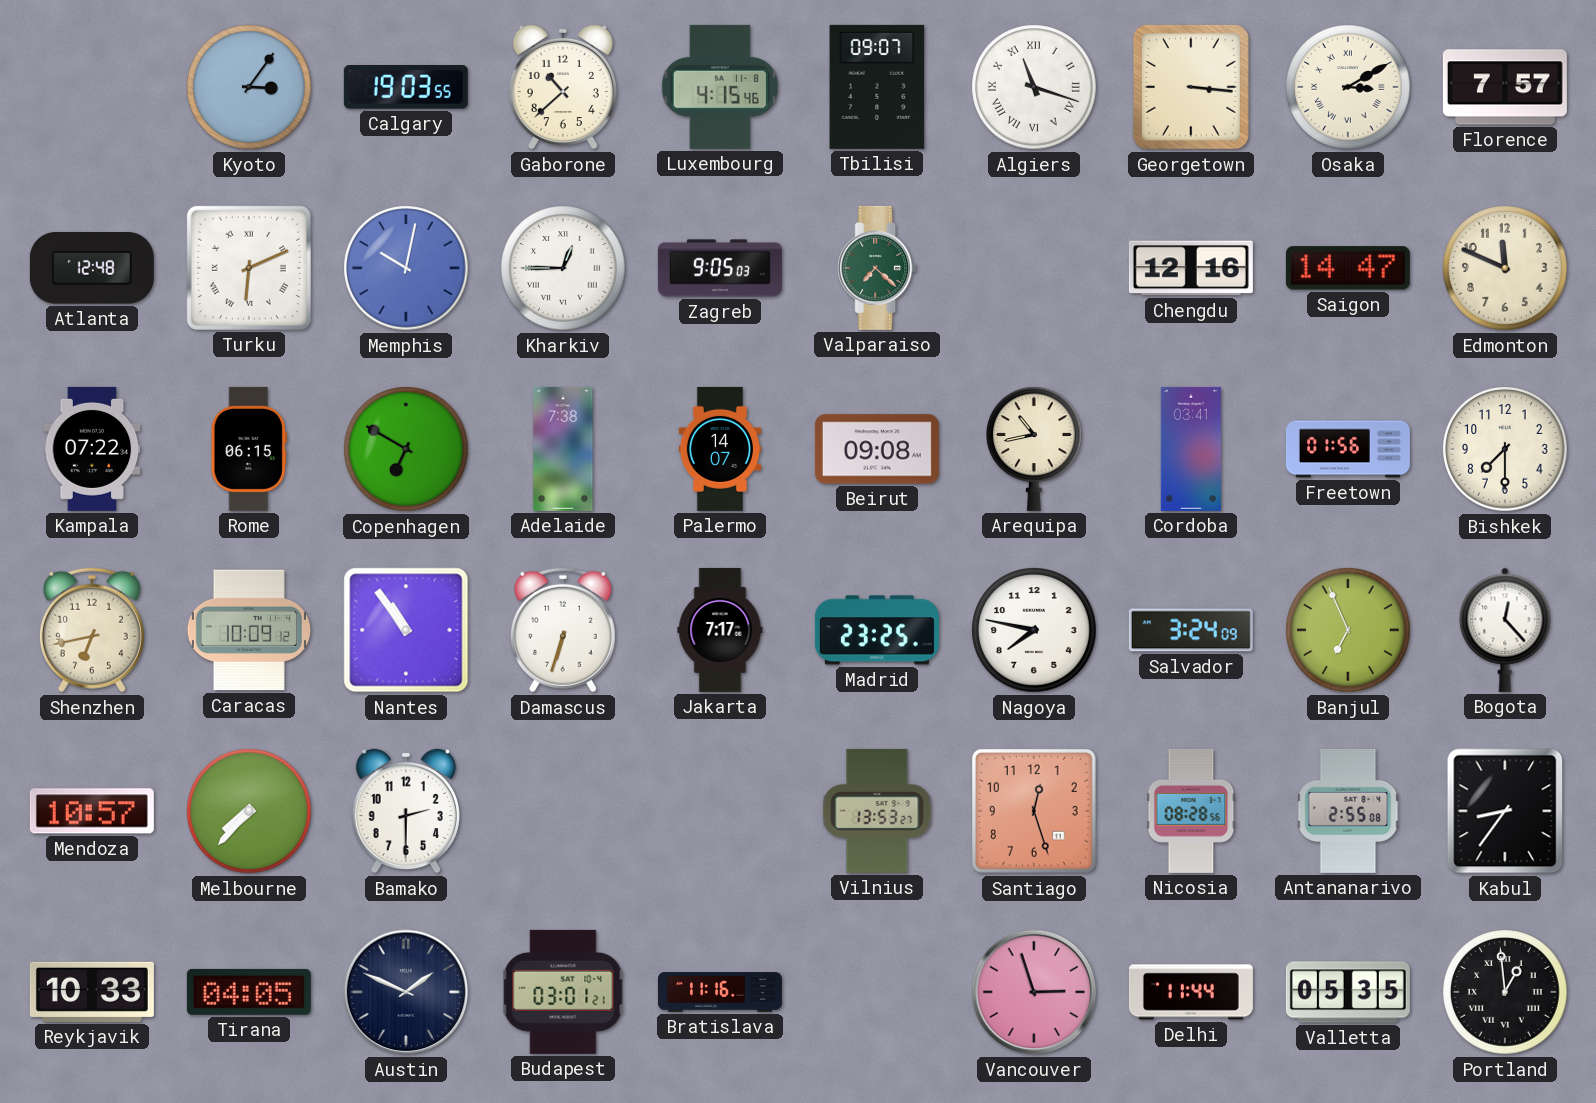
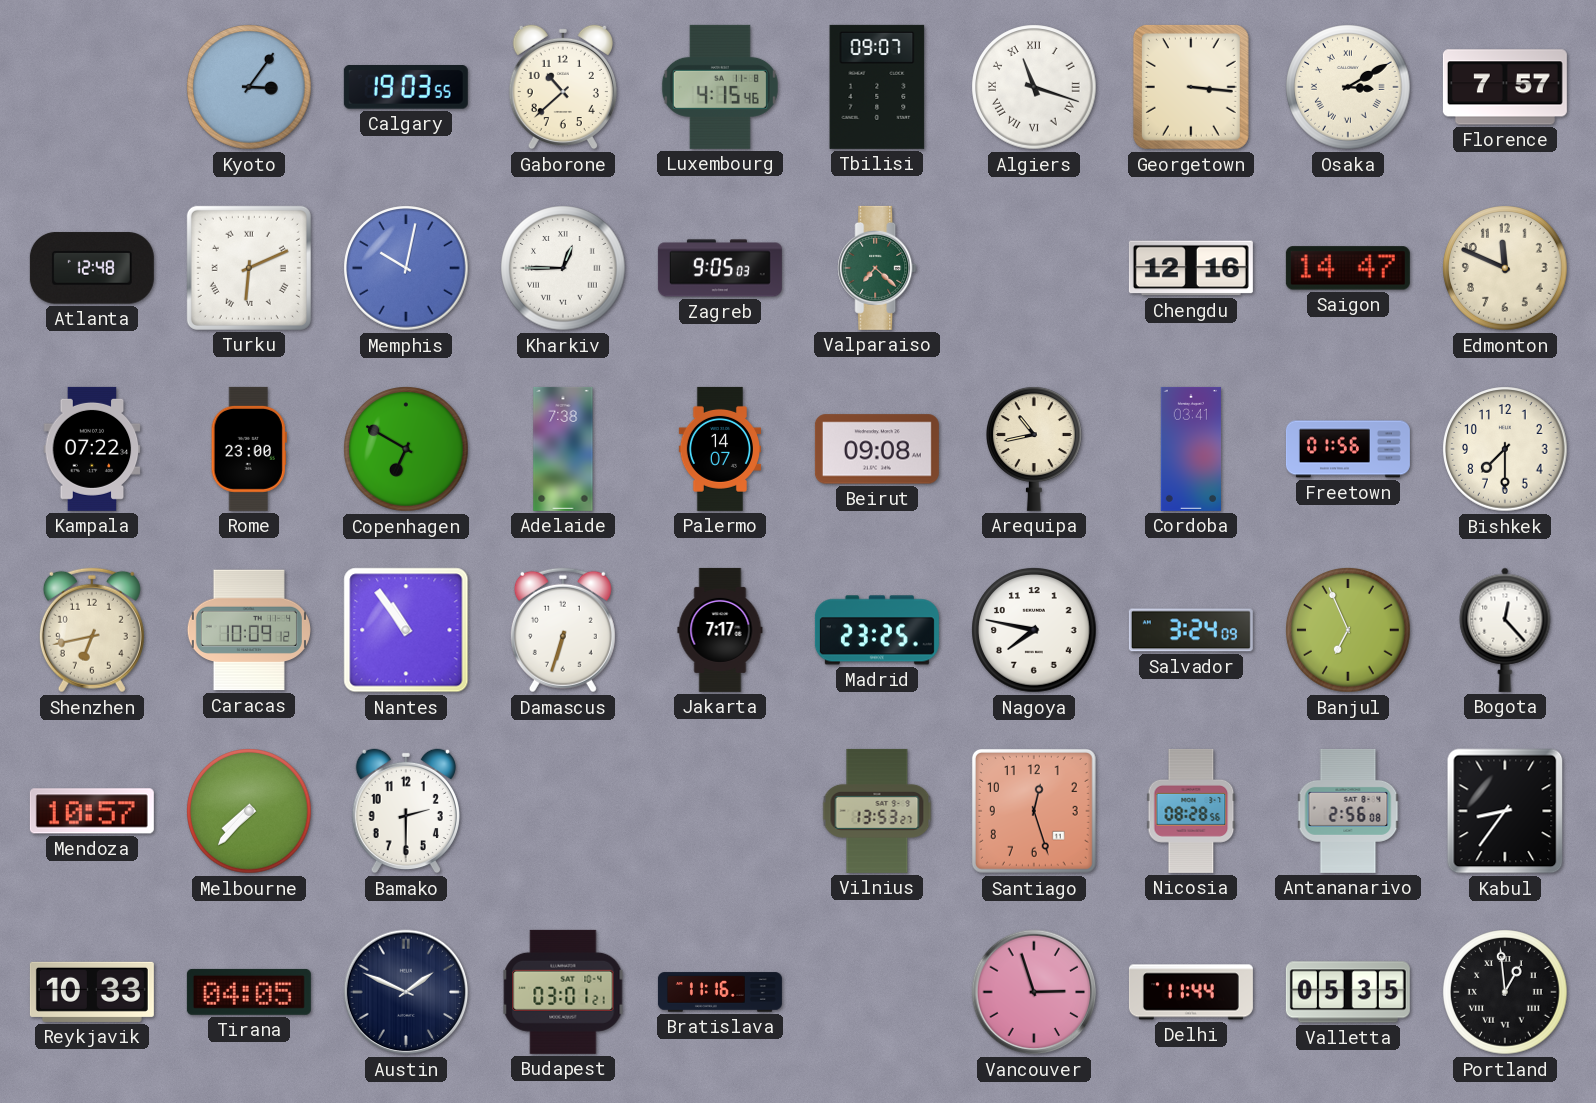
Rome: 06:15 -> 23:00 (249, 449)
Antananarivo: 2:55 -> 2:56 (1348, 811)
